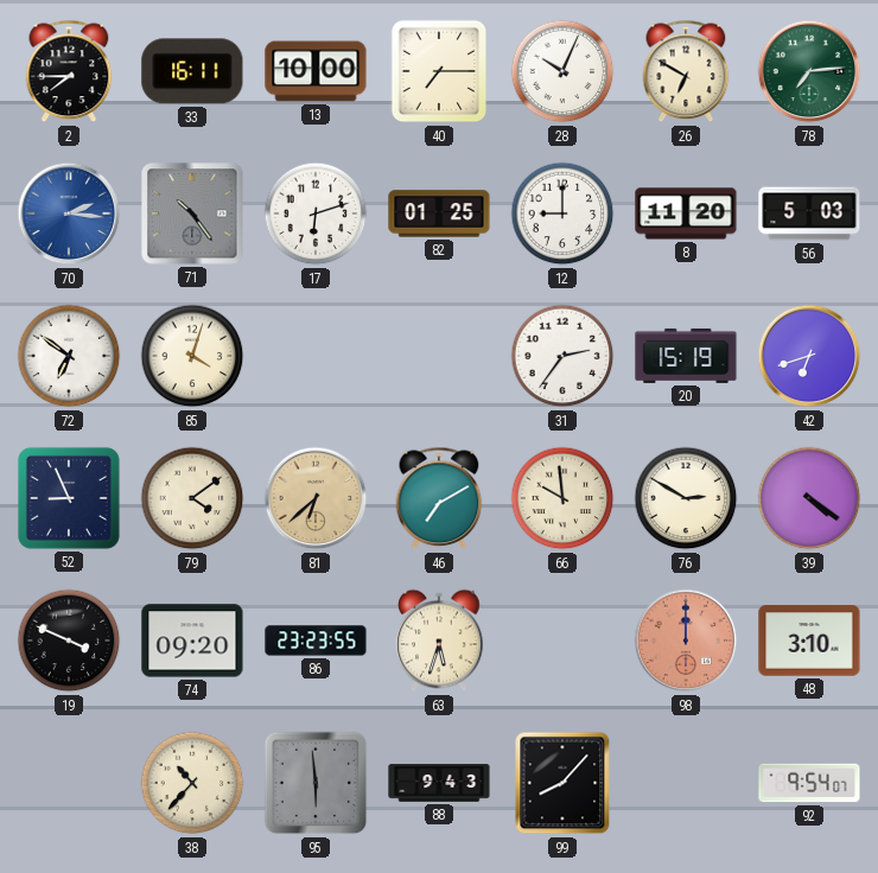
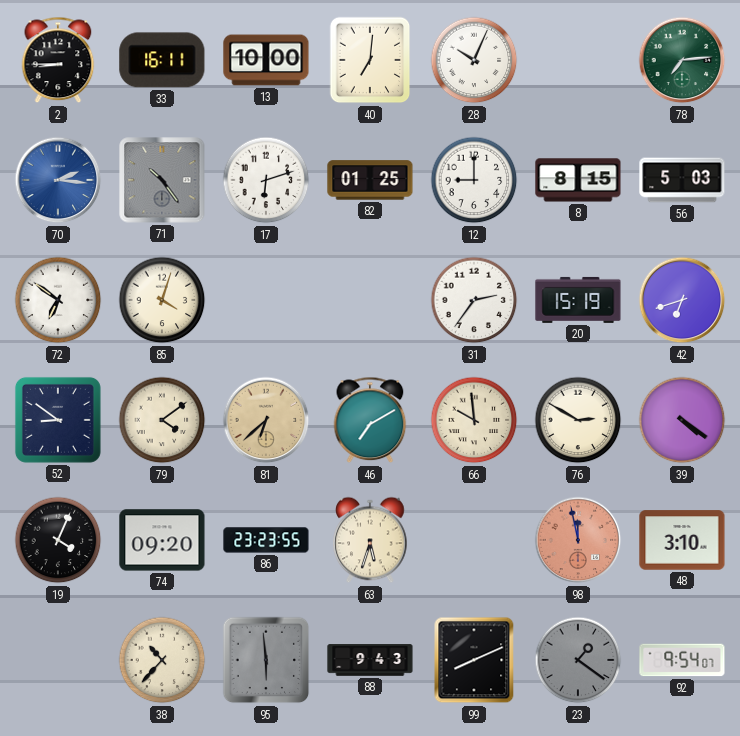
2: 7:45 -> 8:45 (58, 60)
40: 7:15 -> 7:01 (370, 60)
26: 6:50 -> none (686, 71)
8: 11:20 -> 8:15 (578, 180)
52: 8:56 -> 8:51 (58, 420)
19: 3:49 -> 4:04 (58, 540)
98: 12:00 -> 11:58 (578, 540)
99: 8:07 -> 8:11 (474, 660)
23: none -> 1:21 (578, 660)
